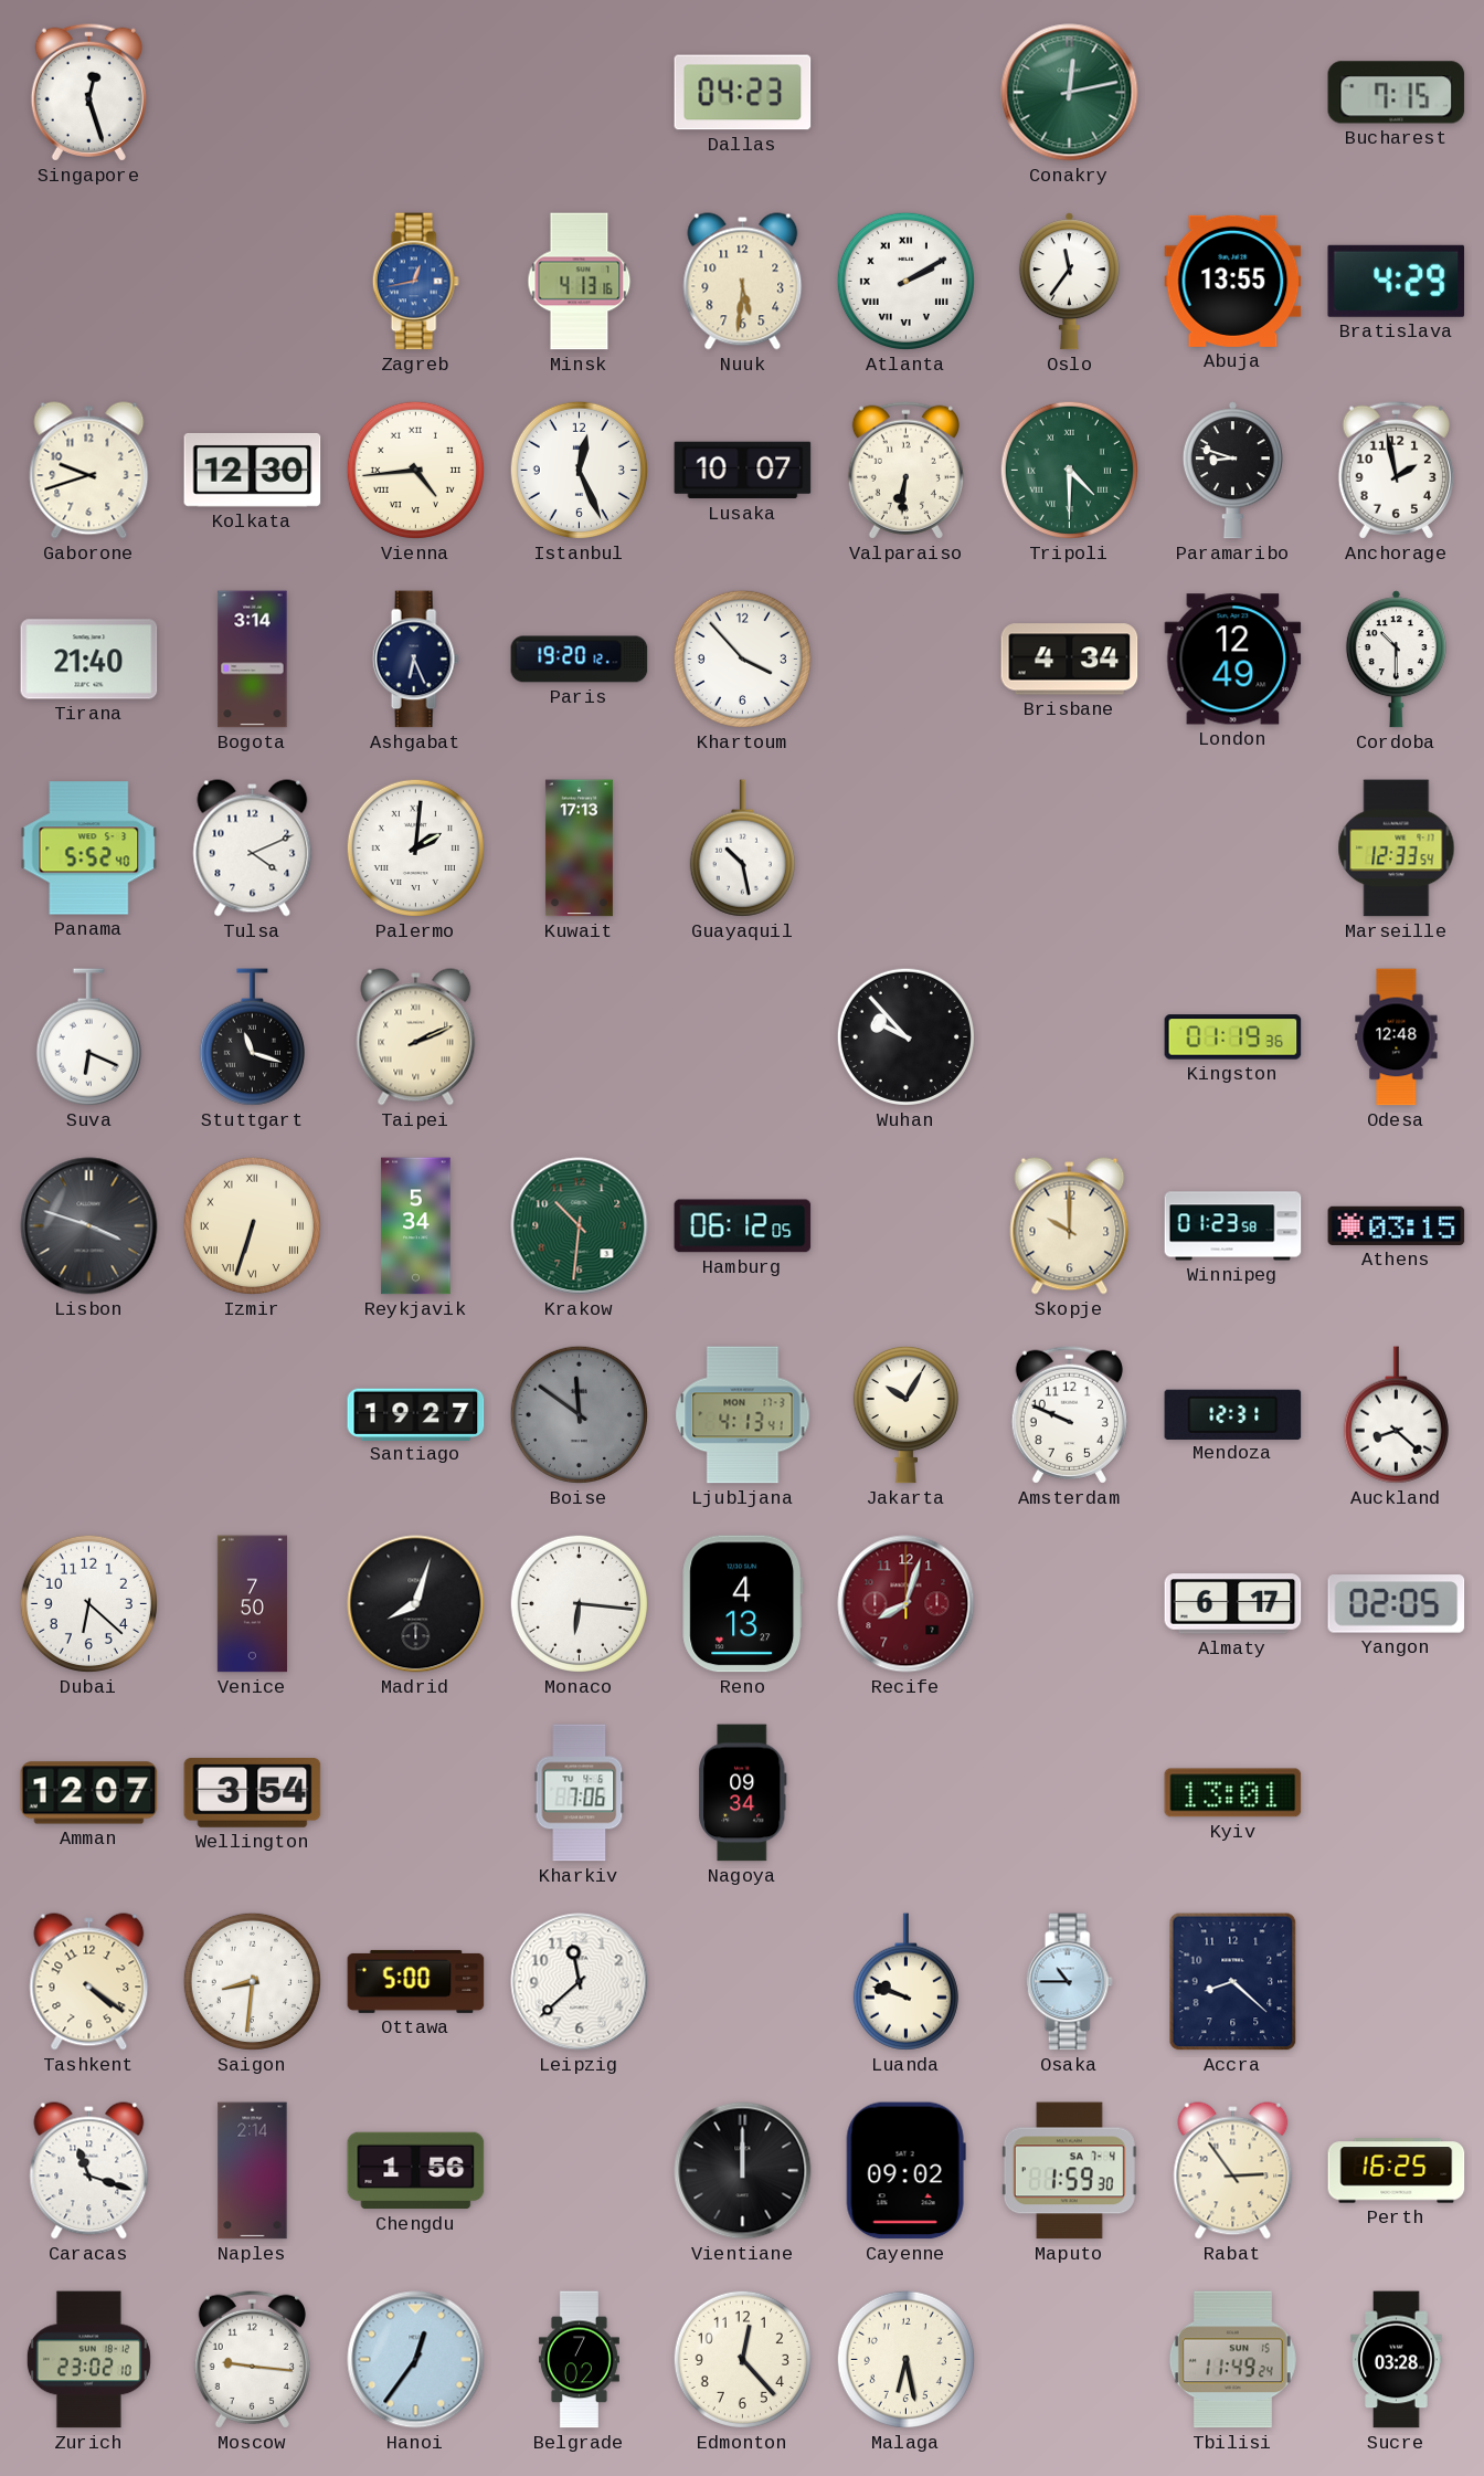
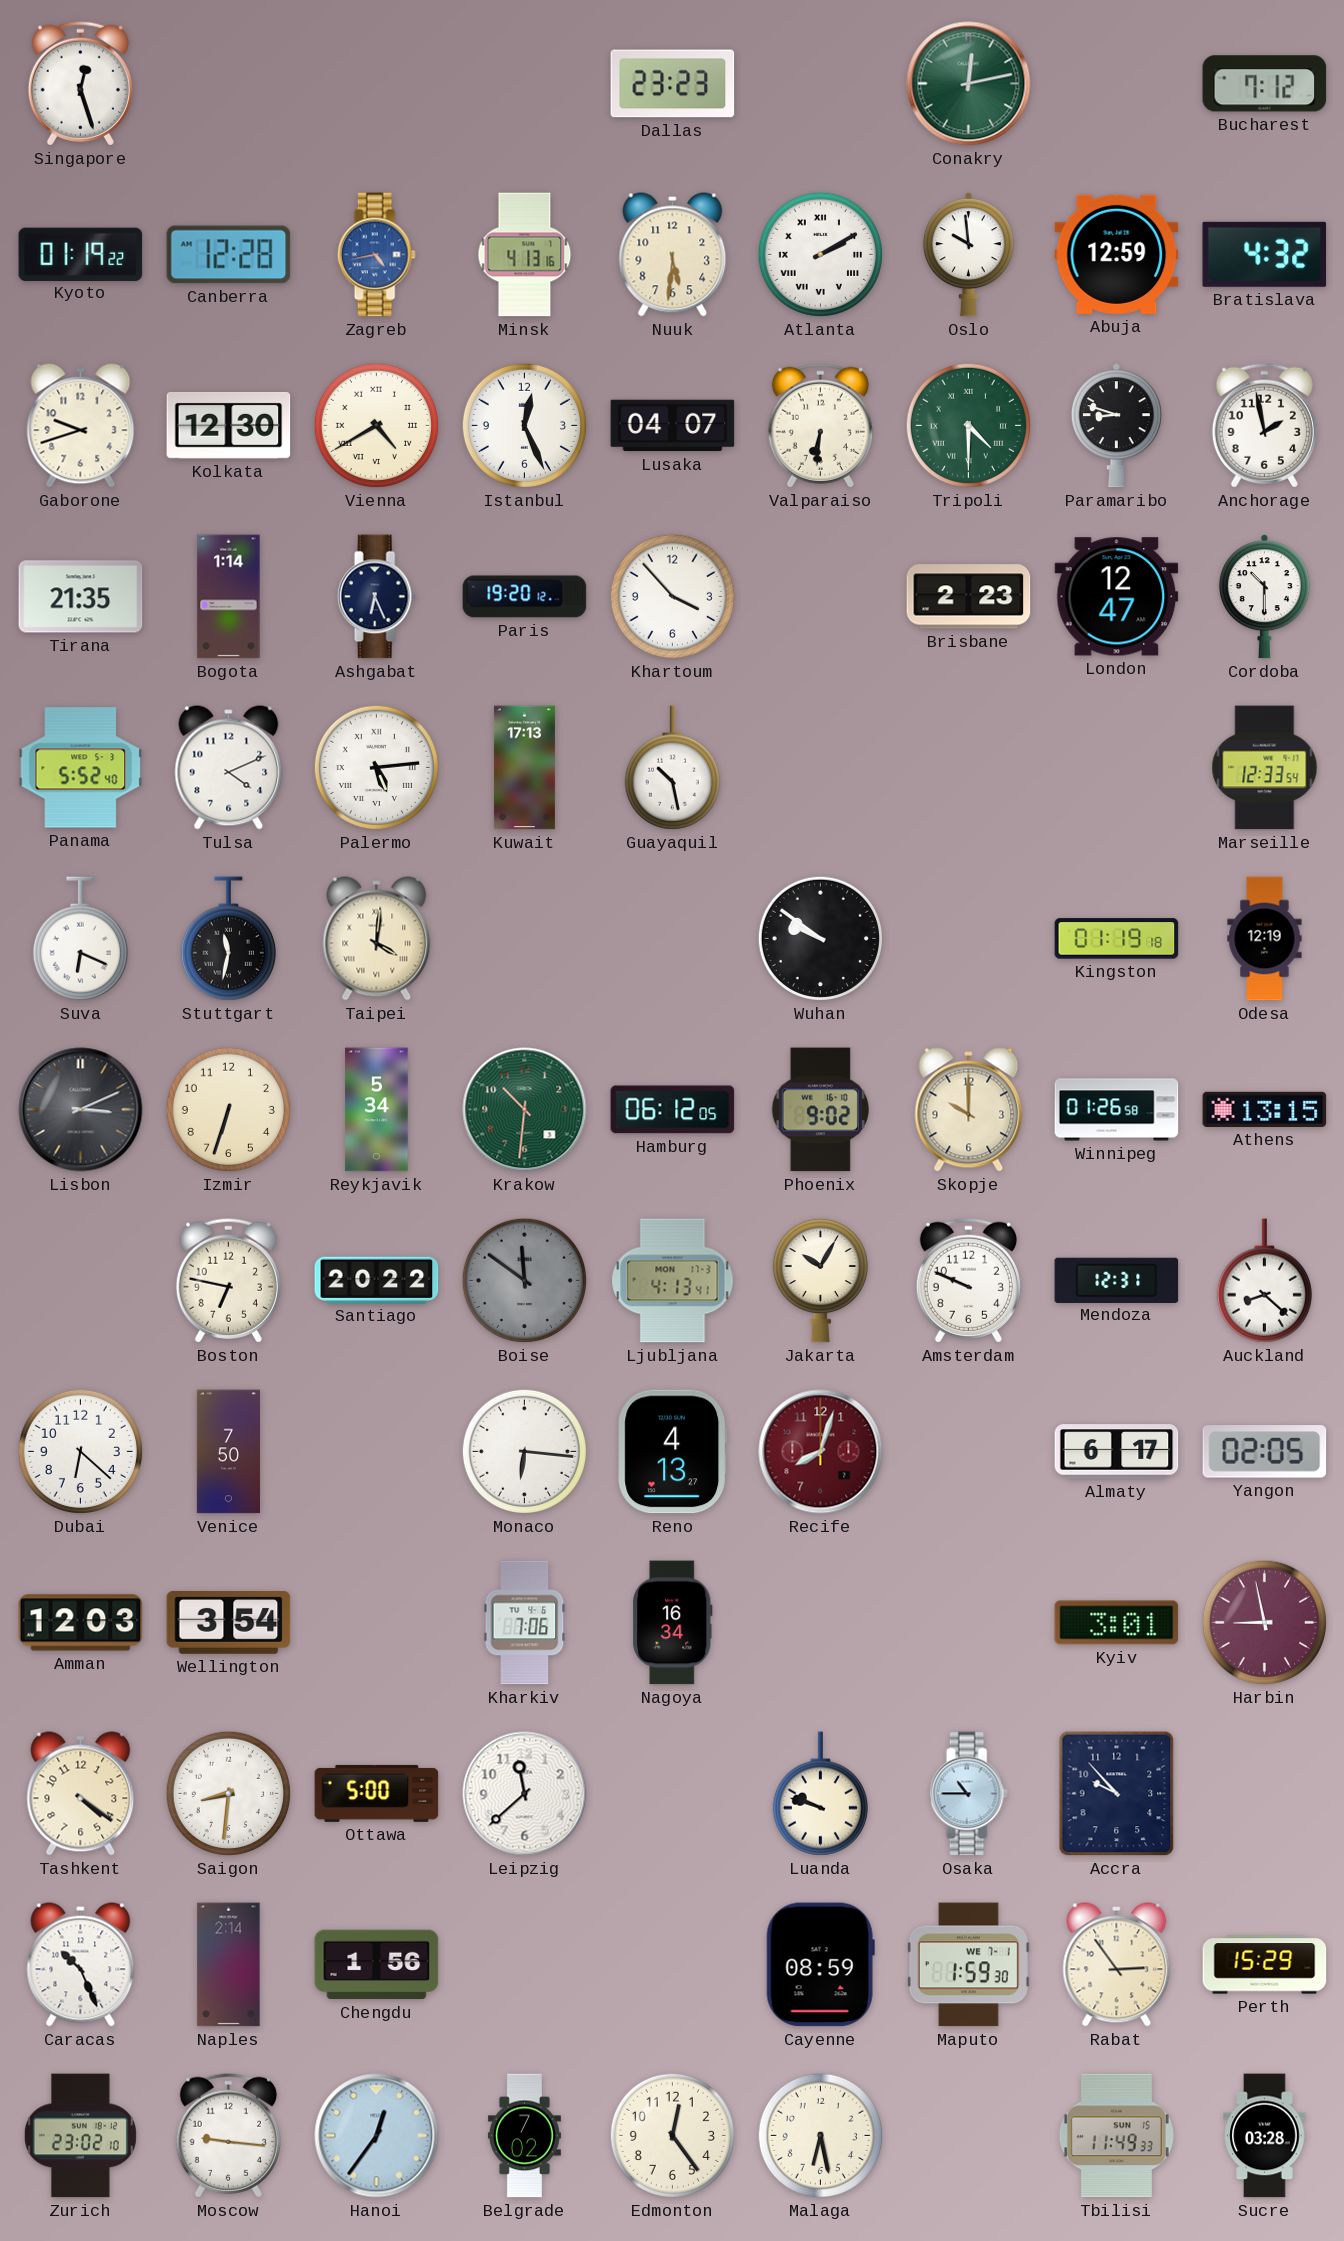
Dallas: 04:23 -> 23:23 (673, 84)
Bucharest: 7:15 -> 7:12 (1265, 84)
Kyoto: none -> 01:19 (81, 254)
Canberra: none -> 12:28 (229, 255)
Zagreb: 12:43 -> 4:43 (376, 255)
Oslo: 11:36 -> 9:59 (968, 255)
Abuja: 13:55 -> 12:59 (1117, 254)
Bratislava: 4:29 -> 4:32 (1265, 254)
Vienna: 4:44 -> 4:40 (376, 425)
Lusaka: 10:07 -> 04:07 (673, 426)
Tirana: 21:40 -> 21:35 (81, 597)
Bogota: 3:14 -> 1:14 (229, 597)
Brisbane: 4:34 -> 2:23 (969, 597)
London: 12:49 -> 12:47 (1117, 597)
Palermo: 2:01 -> 5:14 (376, 767)
Stuttgart: 11:18 -> 11:32 (228, 939)
Taipei: 2:11 -> 4:01 (377, 939)
Wuhan: 9:53 -> 9:51 (820, 938)
Kingston: 01:19:36 -> 01:19:18 (1117, 939)
Odesa: 12:48 -> 12:19 (1265, 939)
Lisbon: 3:48 -> 3:11 (81, 1110)
Izmir numerals: Roman -> Arabic (228, 1109)
Phoenix: none -> 9:02 (820, 1110)
Winnipeg: 01:23 -> 01:26 (1117, 1110)
Athens: 03:15 -> 13:15 (1265, 1109)
Boston: none -> 6:47 (228, 1280)
Santiago: 19:27 -> 20:22 (377, 1280)
Madrid: 8:03 -> none (416, 1604)
Amman: 12:07 -> 12:03 (81, 1623)
Nagoya: 09:34 -> 16:34 (673, 1623)
Kyiv: 13:01 -> 3:01 (1117, 1623)
Harbin: none -> 8:58 (1264, 1622)
Accra: 8:22 -> 9:53 (1117, 1794)
Caracas: 11:18 -> 10:26 (81, 1965)
Vientiane: 12:00 -> none (743, 2171)
Cayenne: 09:02 -> 08:59 (820, 1965)
Maputo date: SA 7-4 -> WE 7-1 (968, 1965)
Perth: 16:25 -> 15:29 (1265, 1965)
Edmonton: 12:23 -> 12:24 (672, 2135)
Tbilisi: 11:49:24 -> 11:49:33 (1116, 2136)
